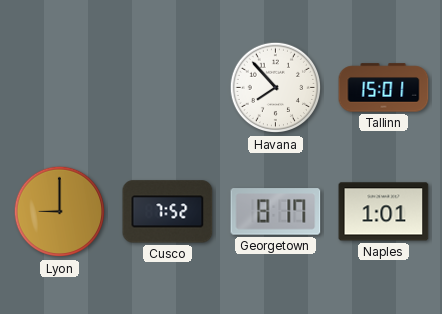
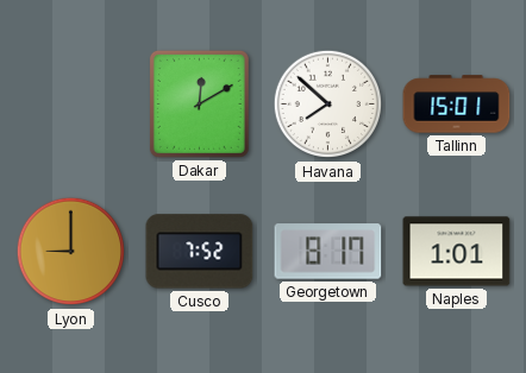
Dakar: none -> 12:10 (199, 103)
Havana: 7:53 -> 7:52 (328, 105)
